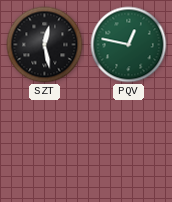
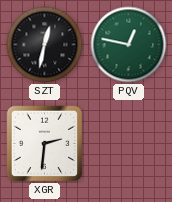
SZT: 12:28 -> 12:32 (45, 45)
XGR: none -> 2:31 (44, 143)
